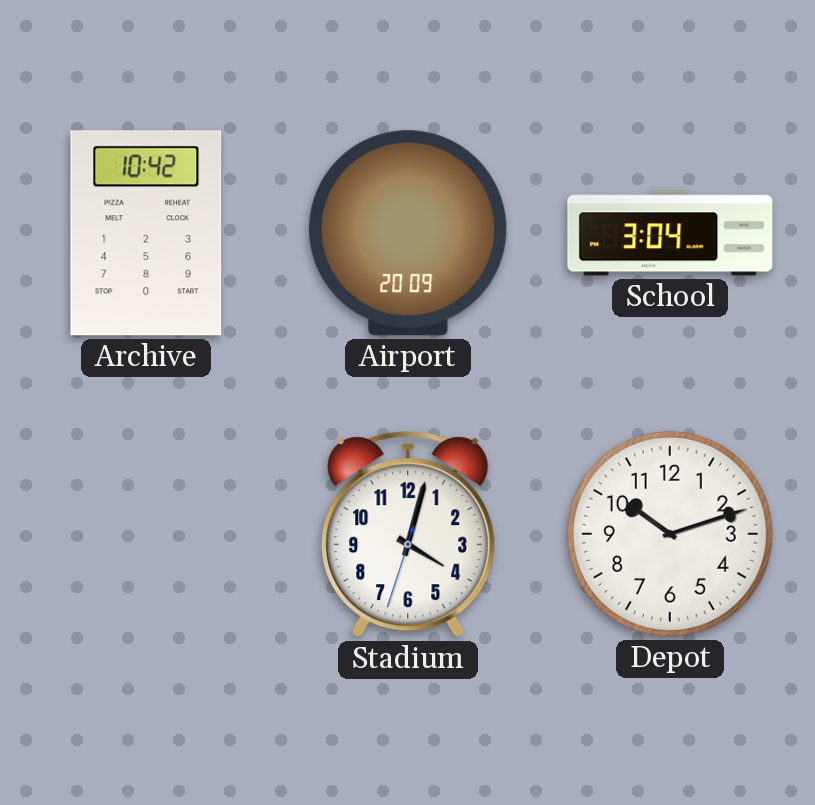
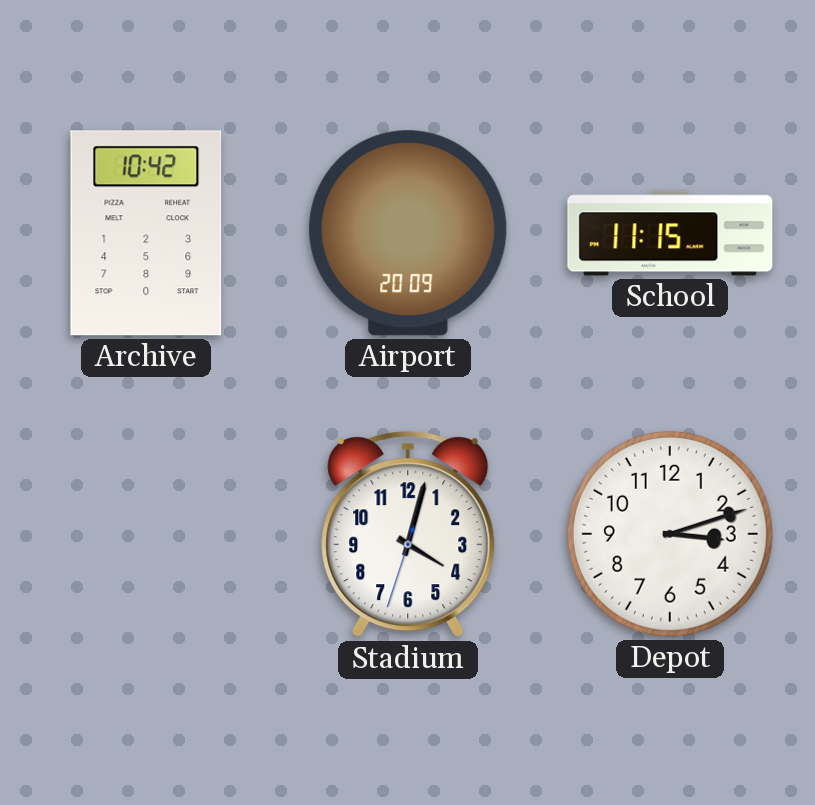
School: 3:04 -> 11:15 (670, 233)
Depot: 10:12 -> 3:12 (670, 534)
